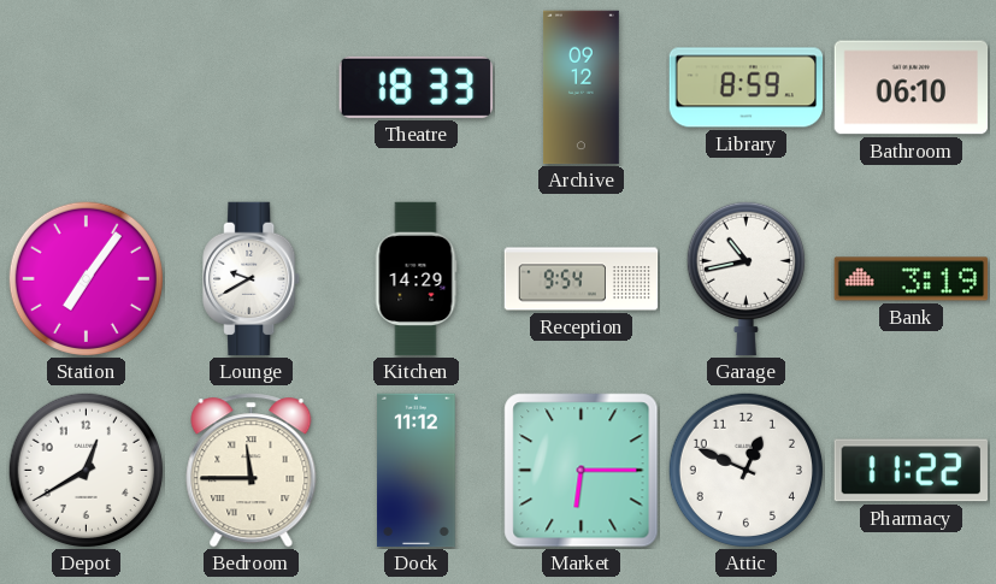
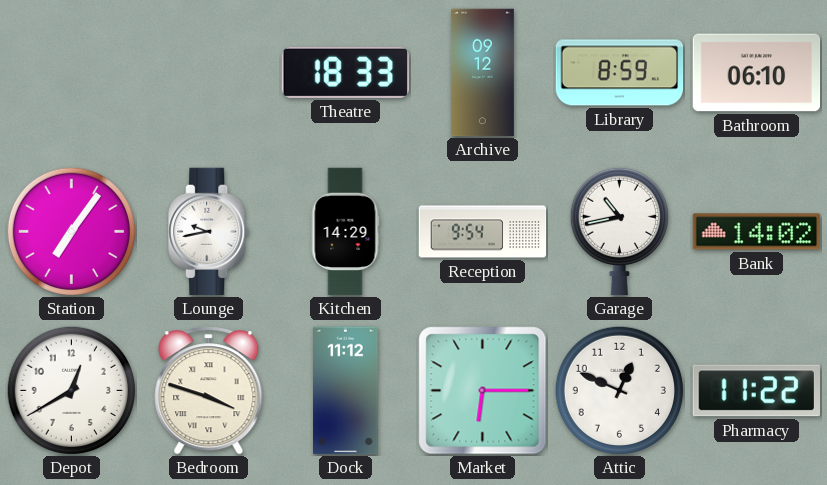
Lounge: 9:40 -> 9:43 (209, 232)
Bank: 3:19 -> 14:02 (757, 232)
Bedroom: 11:45 -> 3:48 (209, 391)
